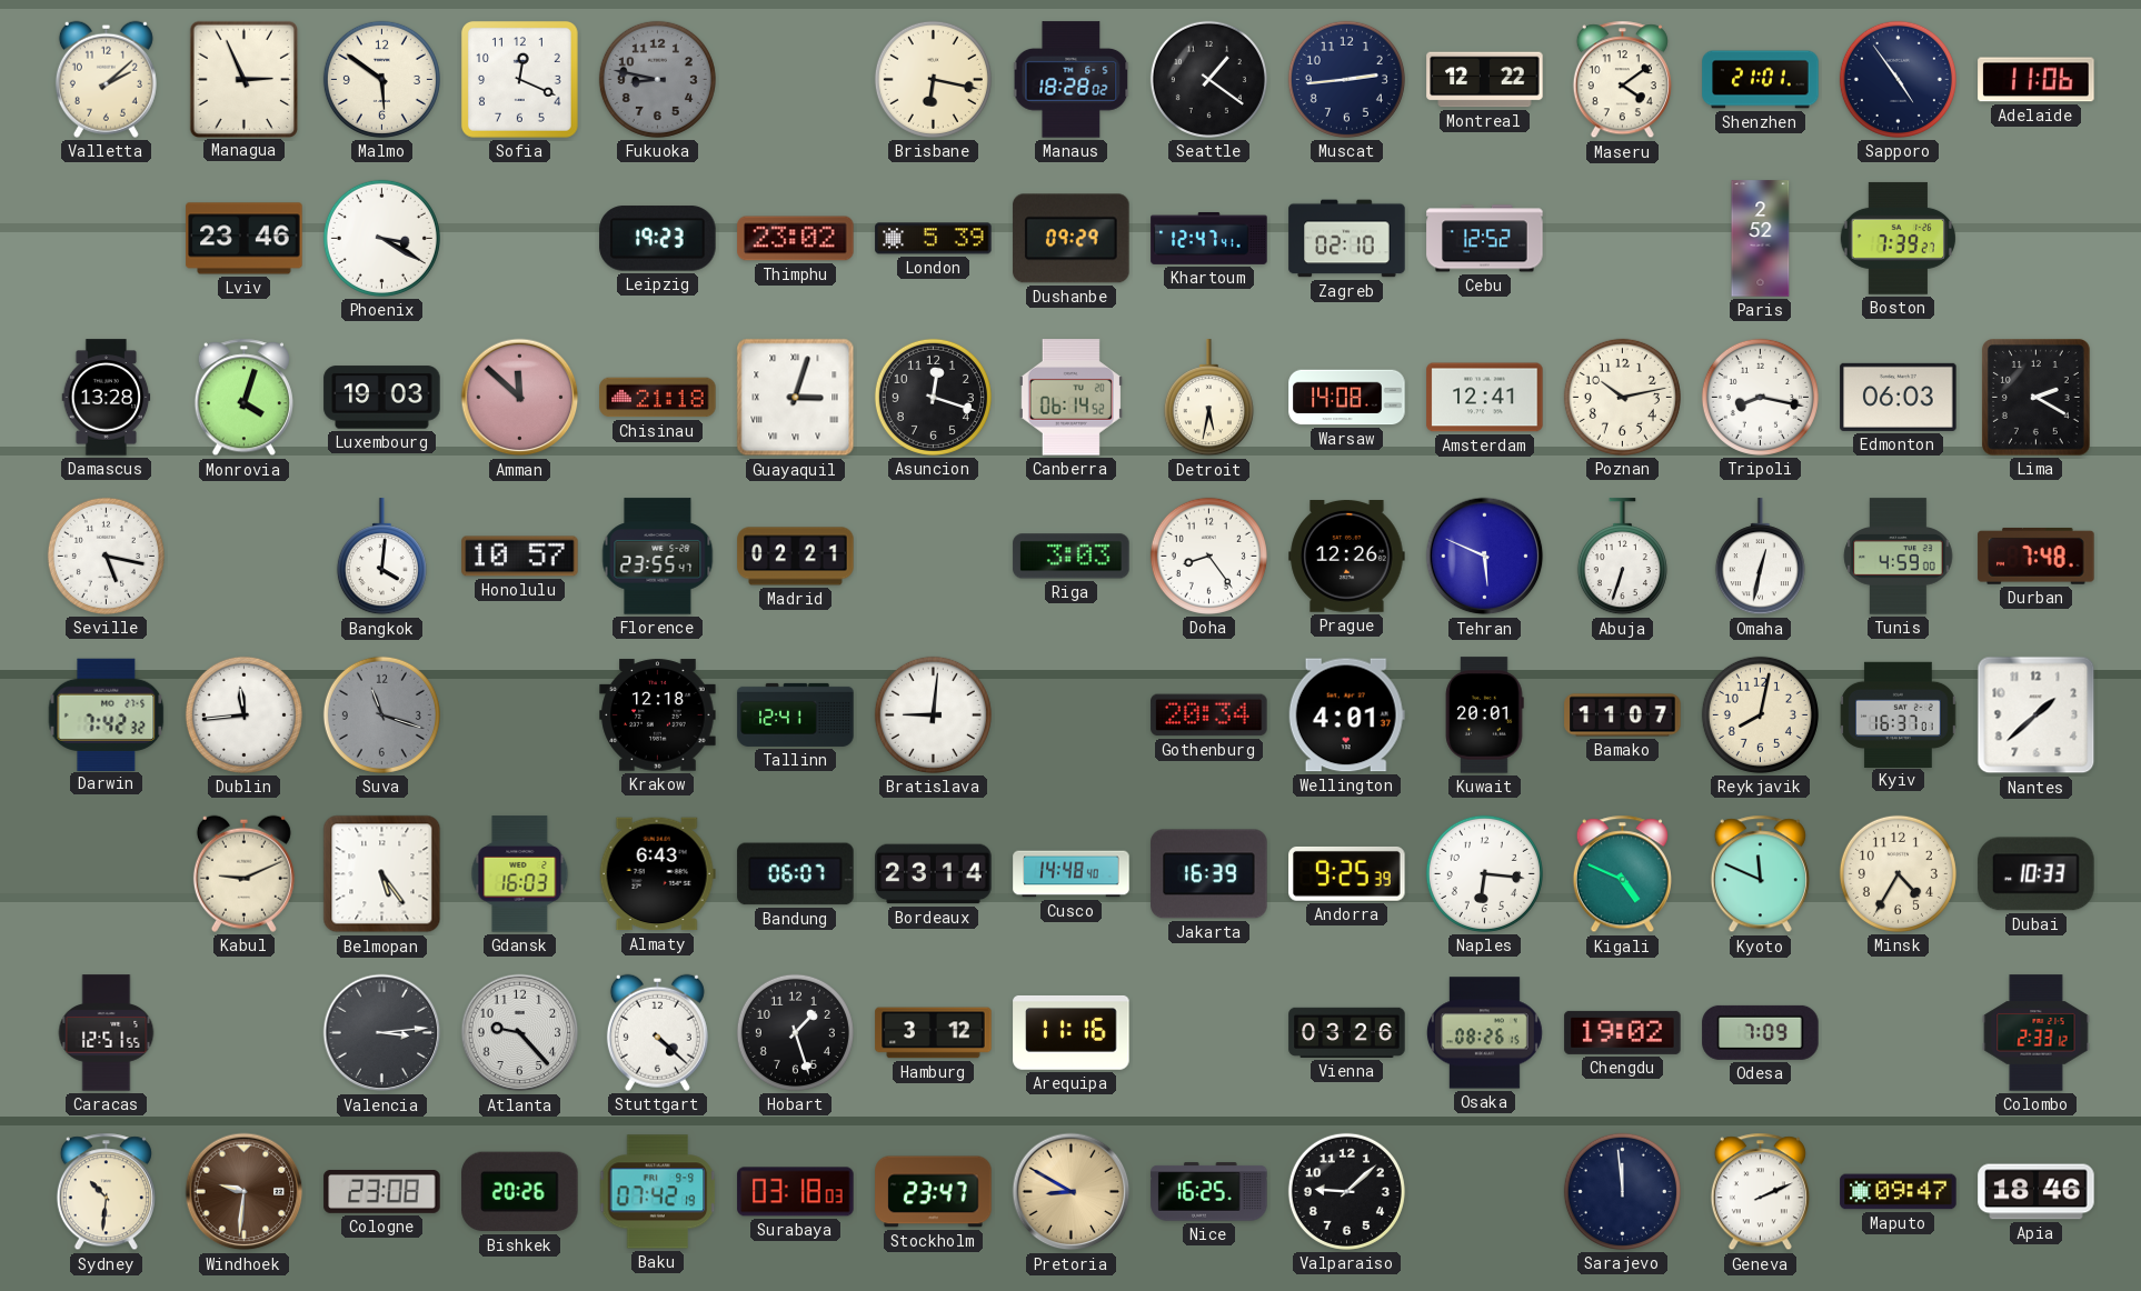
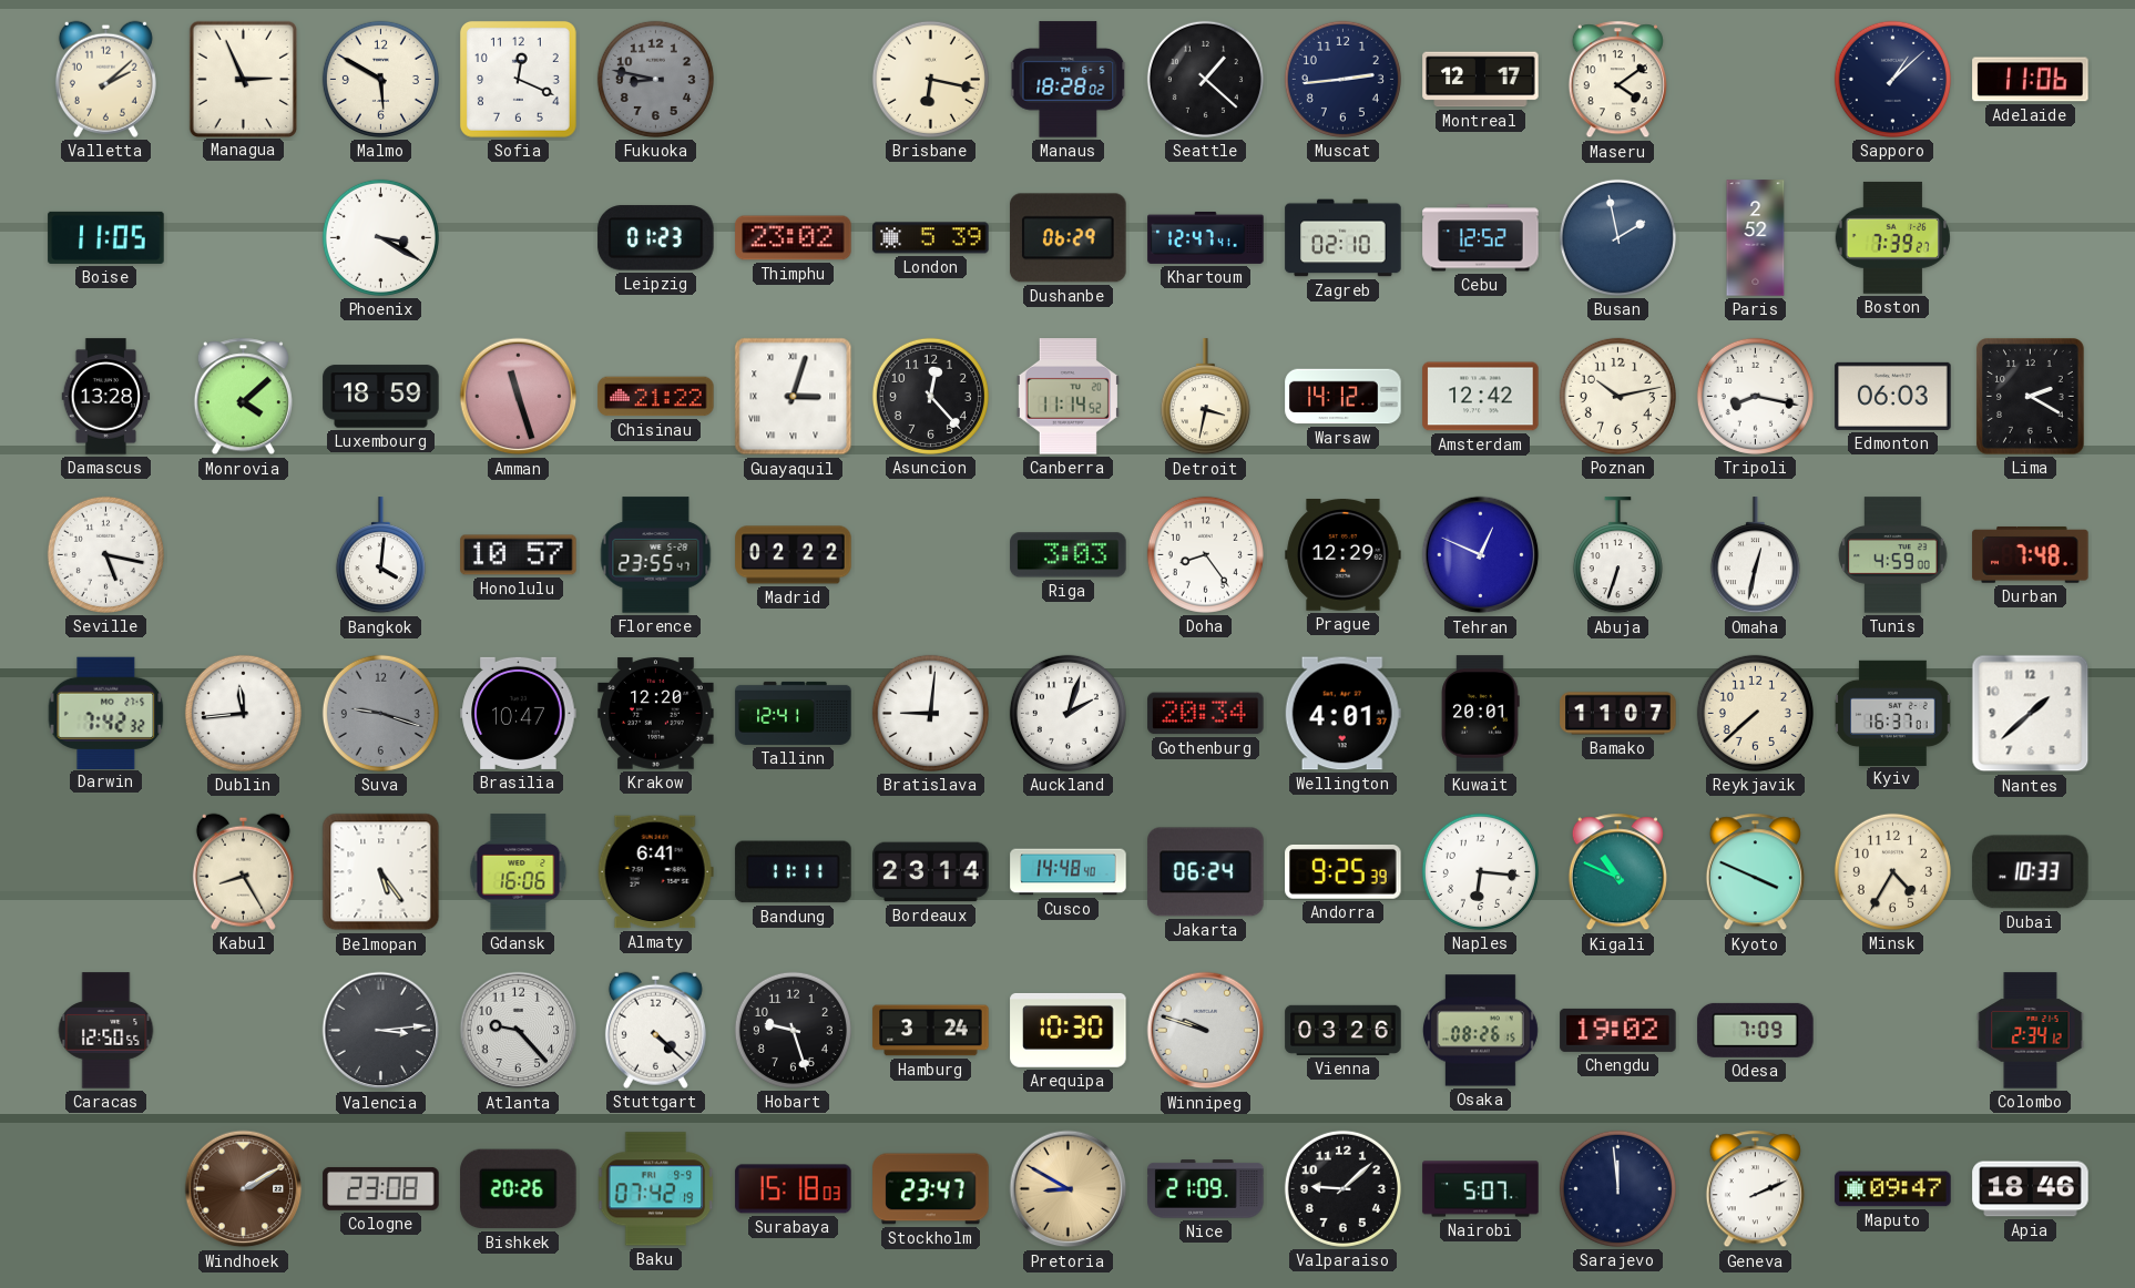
Malmo: 5:51 -> 5:50 (380, 79)
Seattle: 1:21 -> 1:22 (1205, 79)
Montreal: 12:22 -> 12:17 (1481, 80)
Shenzhen: 21:01 -> none (1761, 80)
Sapporo: 4:54 -> 1:08 (1892, 79)
Boise: none -> 11:05 (106, 237)
Lviv: 23:46 -> none (245, 239)
Leipzig: 19:23 -> 01:23 (656, 238)
Dushanbe: 09:29 -> 06:29 (1069, 238)
Busan: none -> 1:58 (1617, 237)
Monrovia: 4:03 -> 4:08 (243, 397)
Luxembourg: 19:03 -> 18:59 (381, 397)
Amman: 11:52 -> 11:27 (519, 397)
Chisinau: 21:18 -> 21:22 (656, 397)
Asuncion: 12:18 -> 12:23 (930, 396)
Canberra: 06:14 -> 11:14 (1067, 397)
Detroit: 5:32 -> 3:32 (1205, 397)
Warsaw: 14:08 -> 14:12 (1344, 397)
Amsterdam: 12:41 -> 12:42 (1481, 397)
Madrid: 02:21 -> 02:22 (794, 555)
Prague: 12:26 -> 12:29 (1344, 555)
Tehran: 5:49 -> 12:49 (1481, 555)
Suva: 11:18 -> 9:18 (380, 713)
Brasilia: none -> 10:47 (519, 713)
Krakow: 12:18 -> 12:20 (656, 714)
Auckland: none -> 2:03 (1067, 713)
Reykjavik: 8:02 -> 7:38 (1755, 713)
Kabul: 9:11 -> 8:25 (243, 871)
Gdansk: 16:03 -> 16:06 (519, 872)
Almaty: 6:43 -> 6:41 (655, 872)
Bandung: 06:07 -> 11:11 (794, 872)
Jakarta: 16:39 -> 06:24 (1206, 872)
Kigali: 4:49 -> 10:49 (1617, 872)
Kyoto: 11:49 -> 3:49 (1755, 872)
Caracas: 12:51 -> 12:50 (106, 1031)
Hobart: 1:27 -> 9:27 (793, 1030)
Hamburg: 3:12 -> 3:24 (931, 1031)
Arequipa: 11:16 -> 10:30 (1069, 1030)
Winnipeg: none -> 9:48 (1206, 1031)
Colombo: 2:33 -> 2:34 (2031, 1031)
Sydney: 10:31 -> none (106, 1192)
Windhoek: 9:31 -> 2:10 (244, 1189)
Surabaya: 03:18 -> 15:18 (794, 1189)
Nice: 16:25 -> 21:09 (1206, 1189)
Nairobi: none -> 5:07 (1481, 1189)
